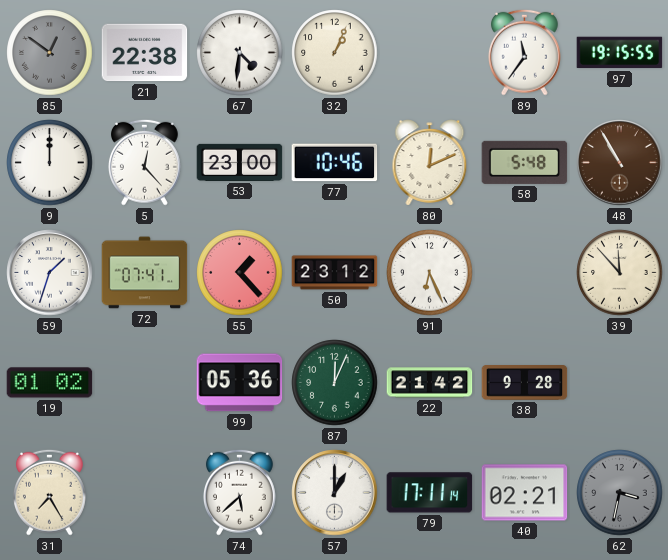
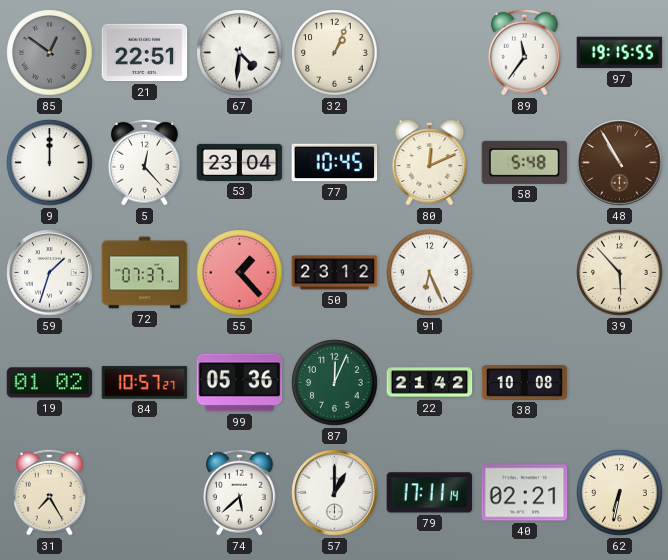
21: 22:38 -> 22:51 (145, 53)
53: 23:00 -> 23:04 (240, 162)
77: 10:46 -> 10:45 (335, 163)
72: 07:41 -> 07:37 (145, 273)
39: 11:53 -> 5:53 (620, 273)
84: none -> 10:57 (145, 383)
38: 9:28 -> 10:08 (525, 383)
62: 3:32 -> 6:32 (620, 493)
62 dial: grey -> cream (620, 493)
